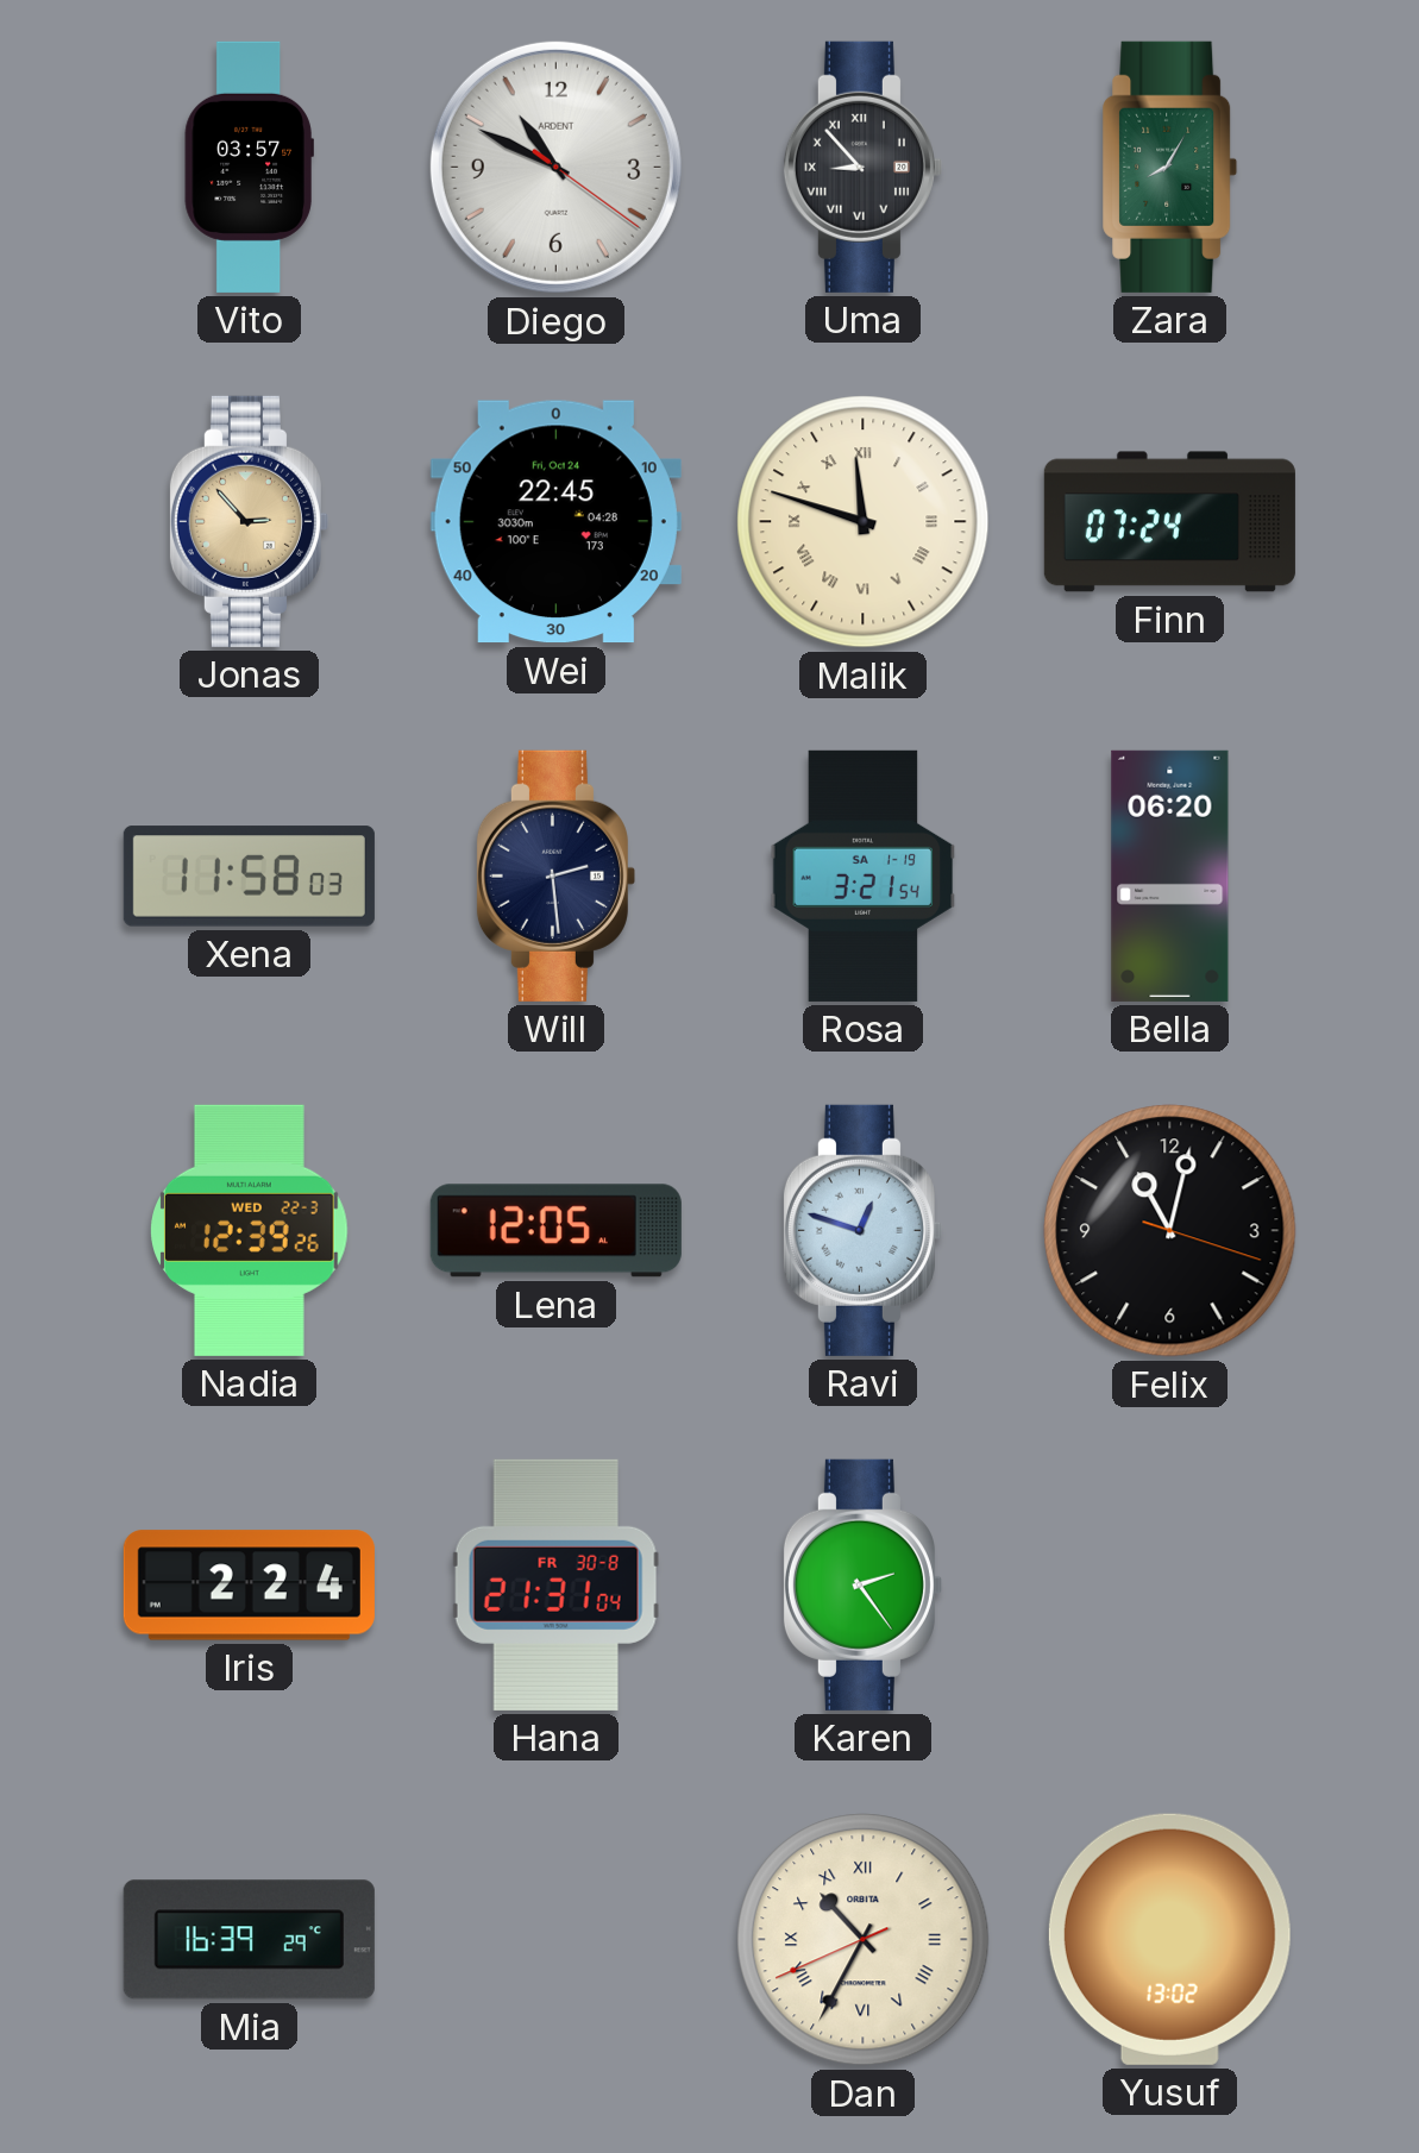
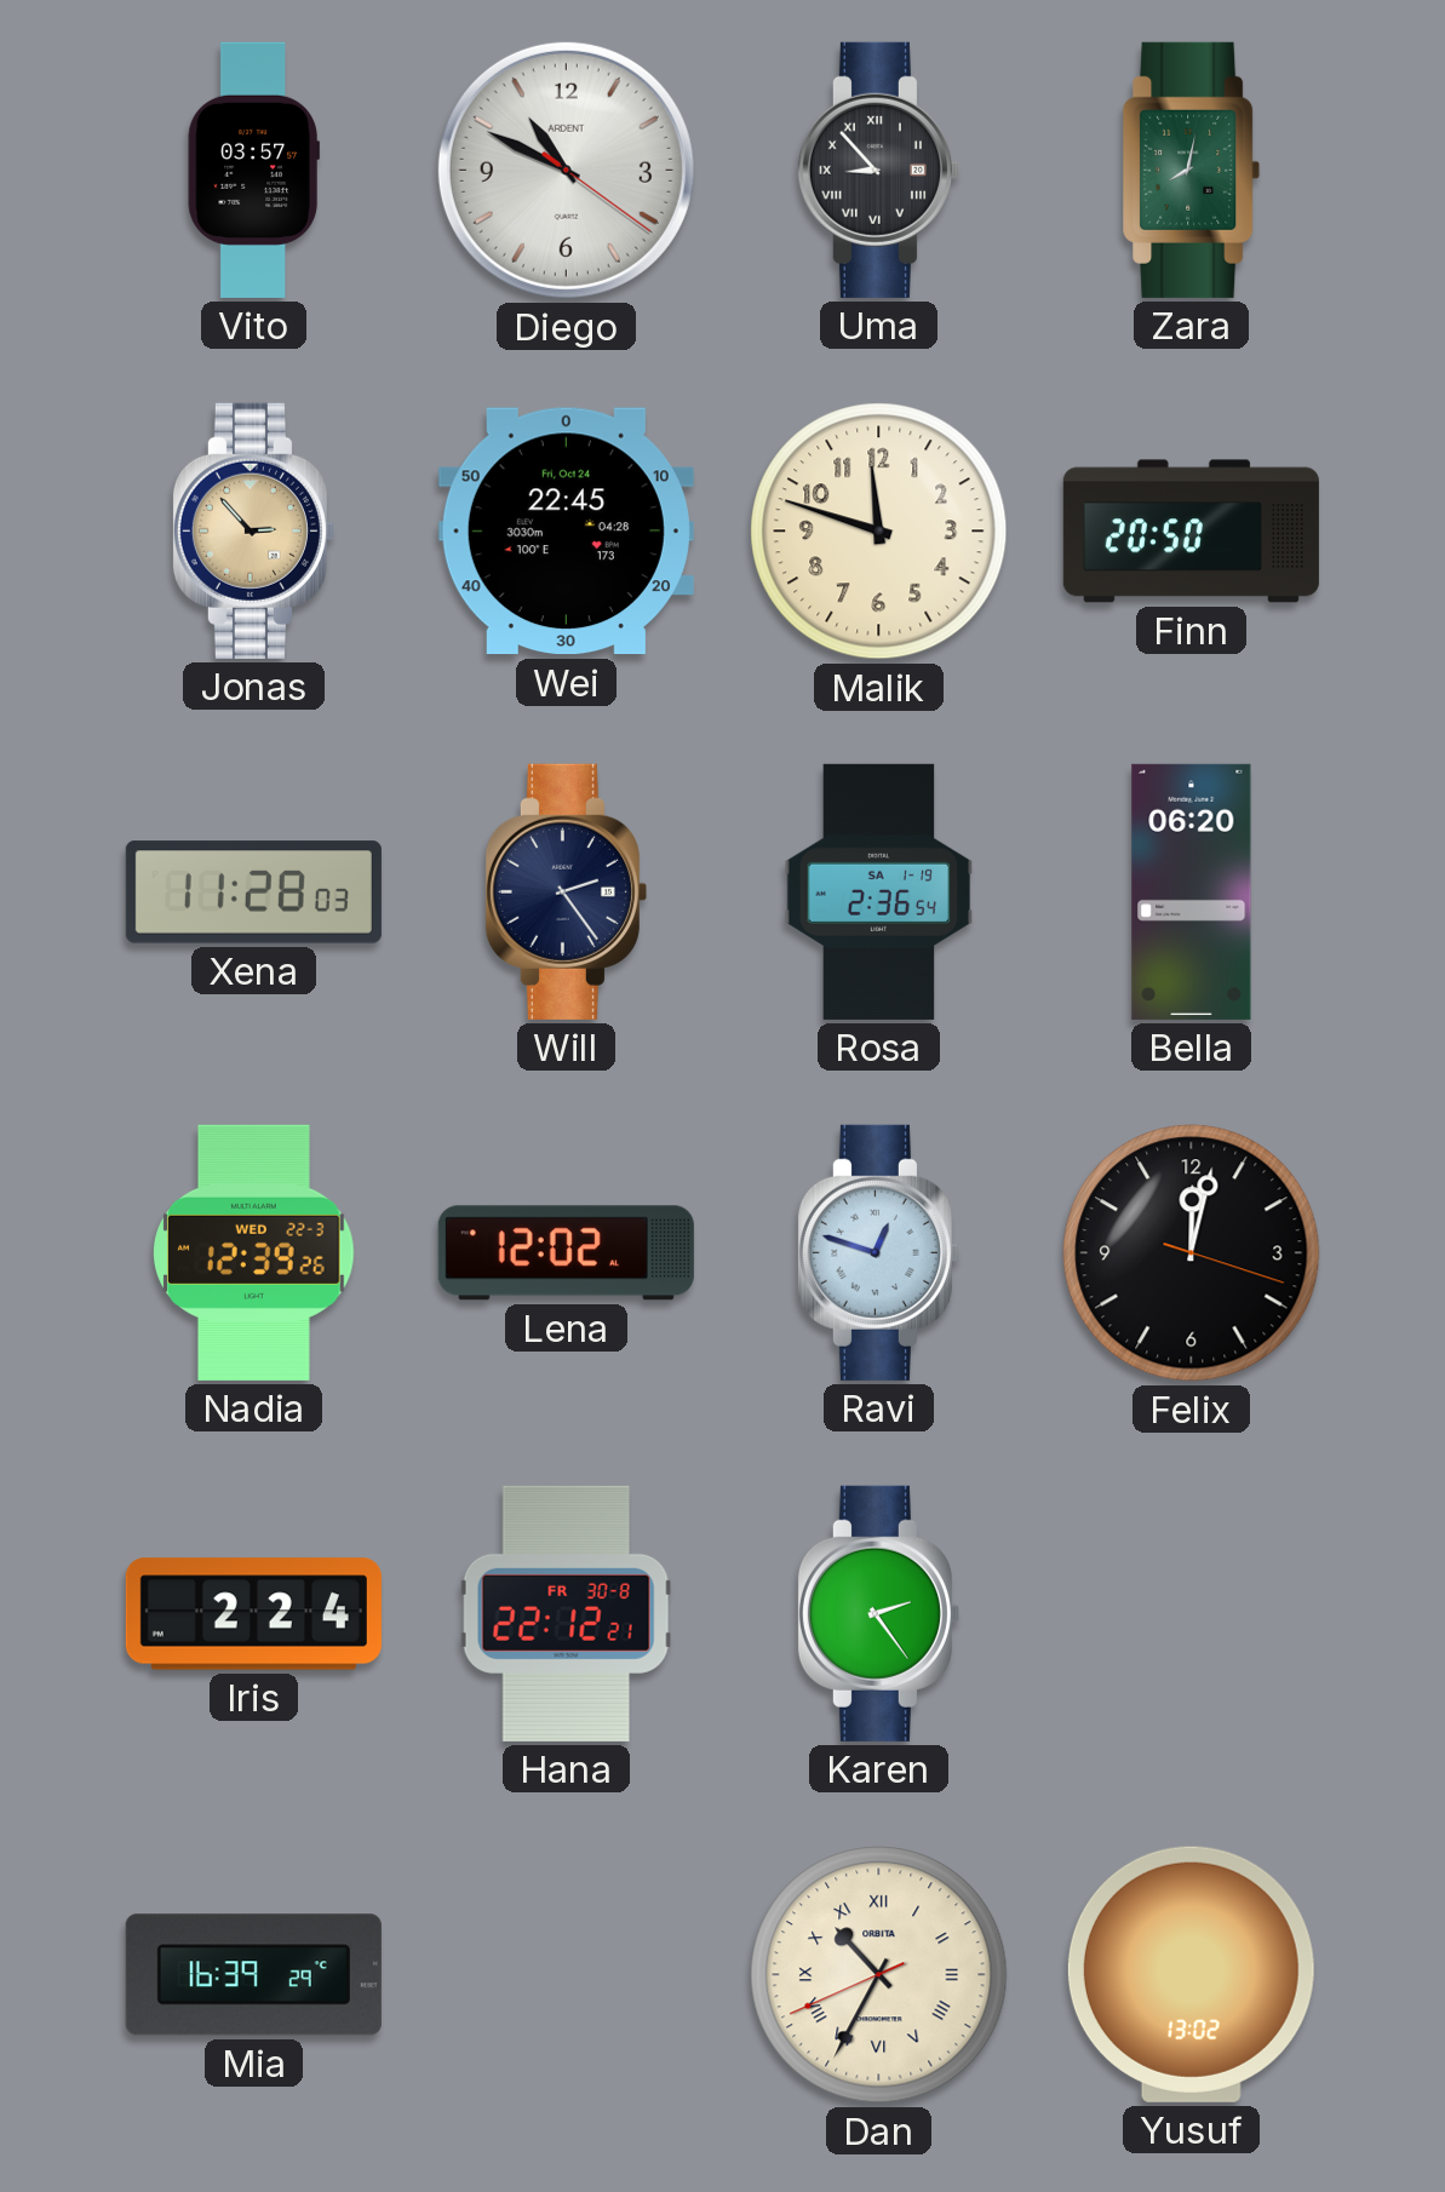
Zara: 8:05 -> 8:02 (1192, 170)
Malik numerals: Roman -> Arabic (879, 532)
Finn: 07:24 -> 20:50 (1191, 532)
Xena: 11:58 -> 11:28 (253, 893)
Will: 2:29 -> 2:24 (566, 891)
Rosa: 3:21 -> 2:36 (879, 891)
Lena: 12:05 -> 12:02 (566, 1253)
Felix: 11:02 -> 12:02 (1192, 1253)
Hana: 21:31 -> 22:12 (566, 1613)
